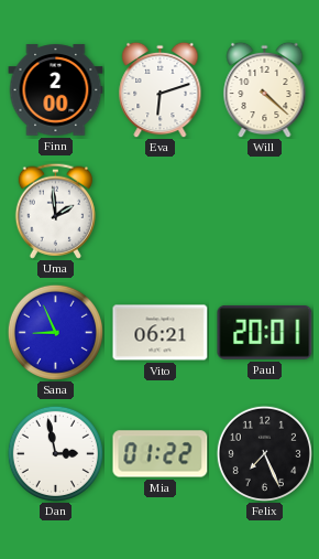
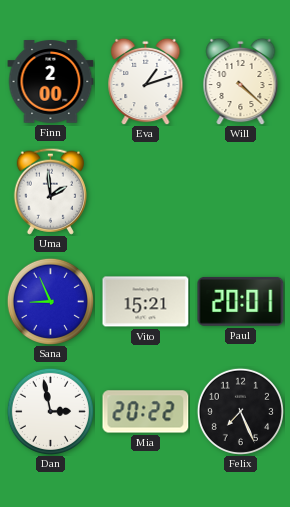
Eva: 6:12 -> 1:12 (146, 81)
Vito: 06:21 -> 15:21 (146, 302)
Mia: 01:22 -> 20:22 (146, 412)
